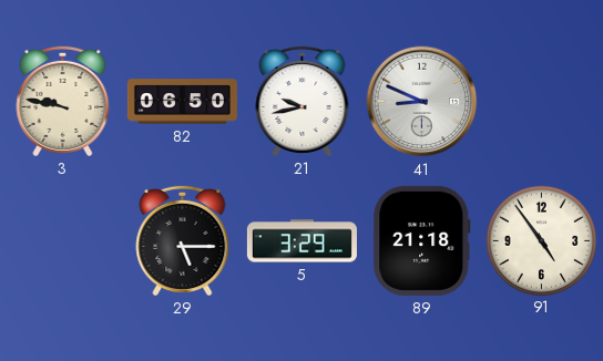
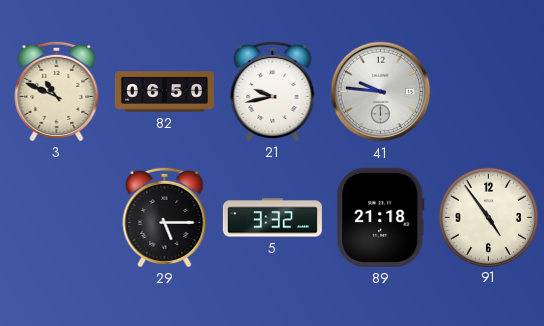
3: 9:47 -> 10:49 (57, 91)
41: 8:49 -> 9:46 (381, 92)
5: 3:29 -> 3:32 (272, 218)
